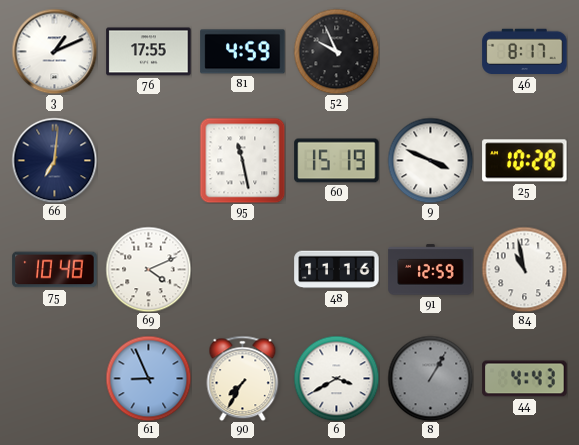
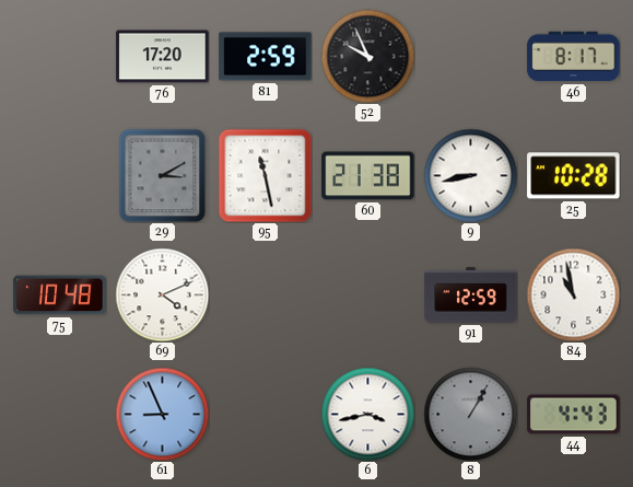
3: 1:11 -> none (54, 51)
76: 17:55 -> 17:20 (163, 57)
81: 4:59 -> 2:59 (266, 57)
66: 7:01 -> none (54, 160)
29: none -> 3:10 (163, 175)
60: 15:19 -> 21:38 (368, 176)
9: 3:49 -> 8:43 (470, 175)
48: 11:16 -> none (337, 270)
90: 7:35 -> none (243, 378)
6: 3:40 -> 3:43 (367, 414)
